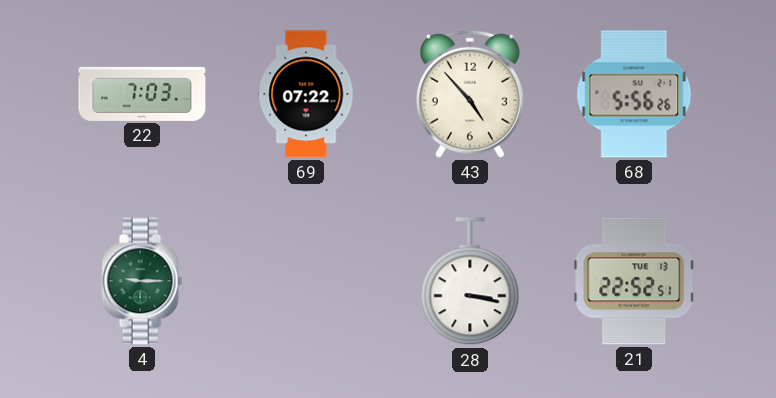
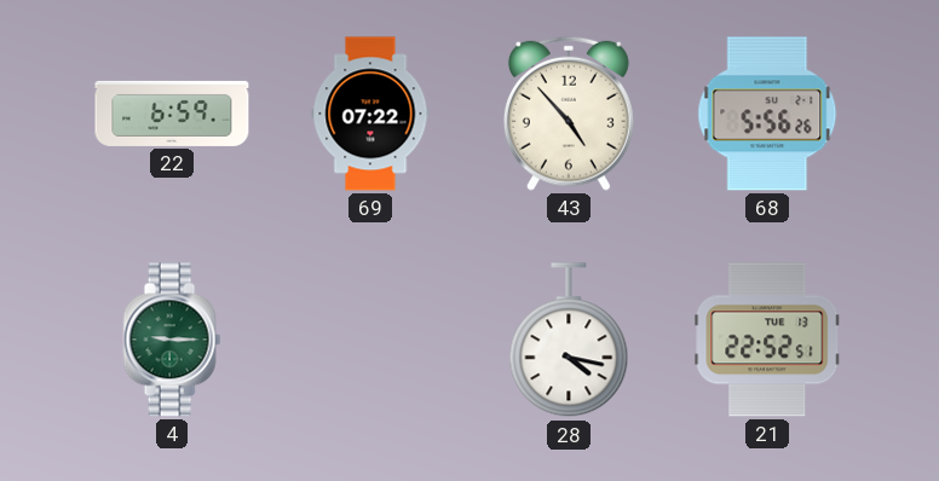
22: 7:03 -> 6:59 (172, 114)
28: 3:17 -> 4:17 (569, 341)
